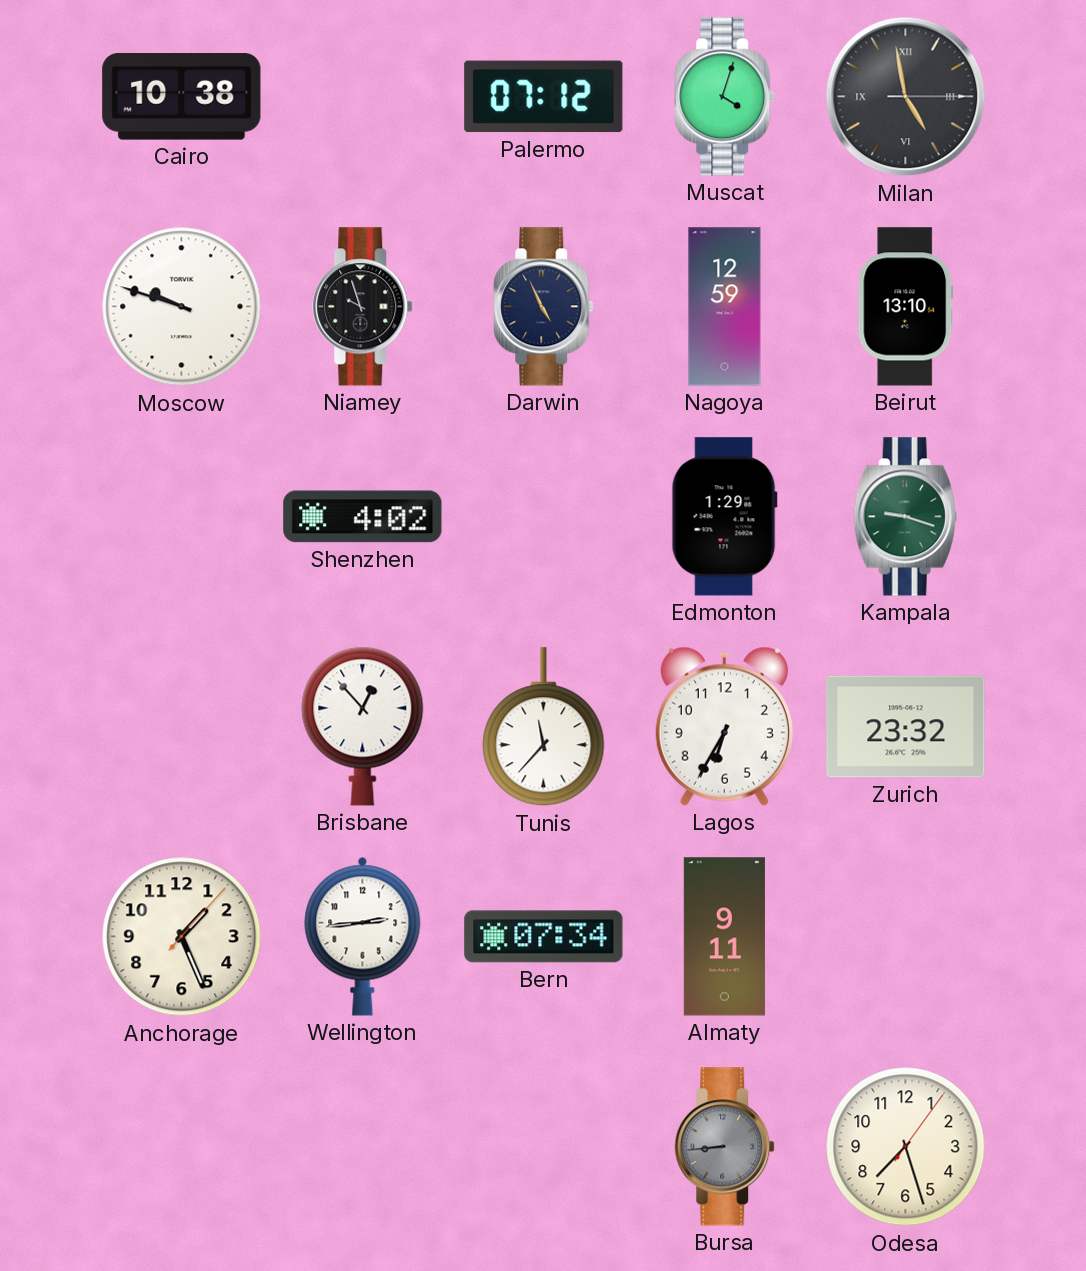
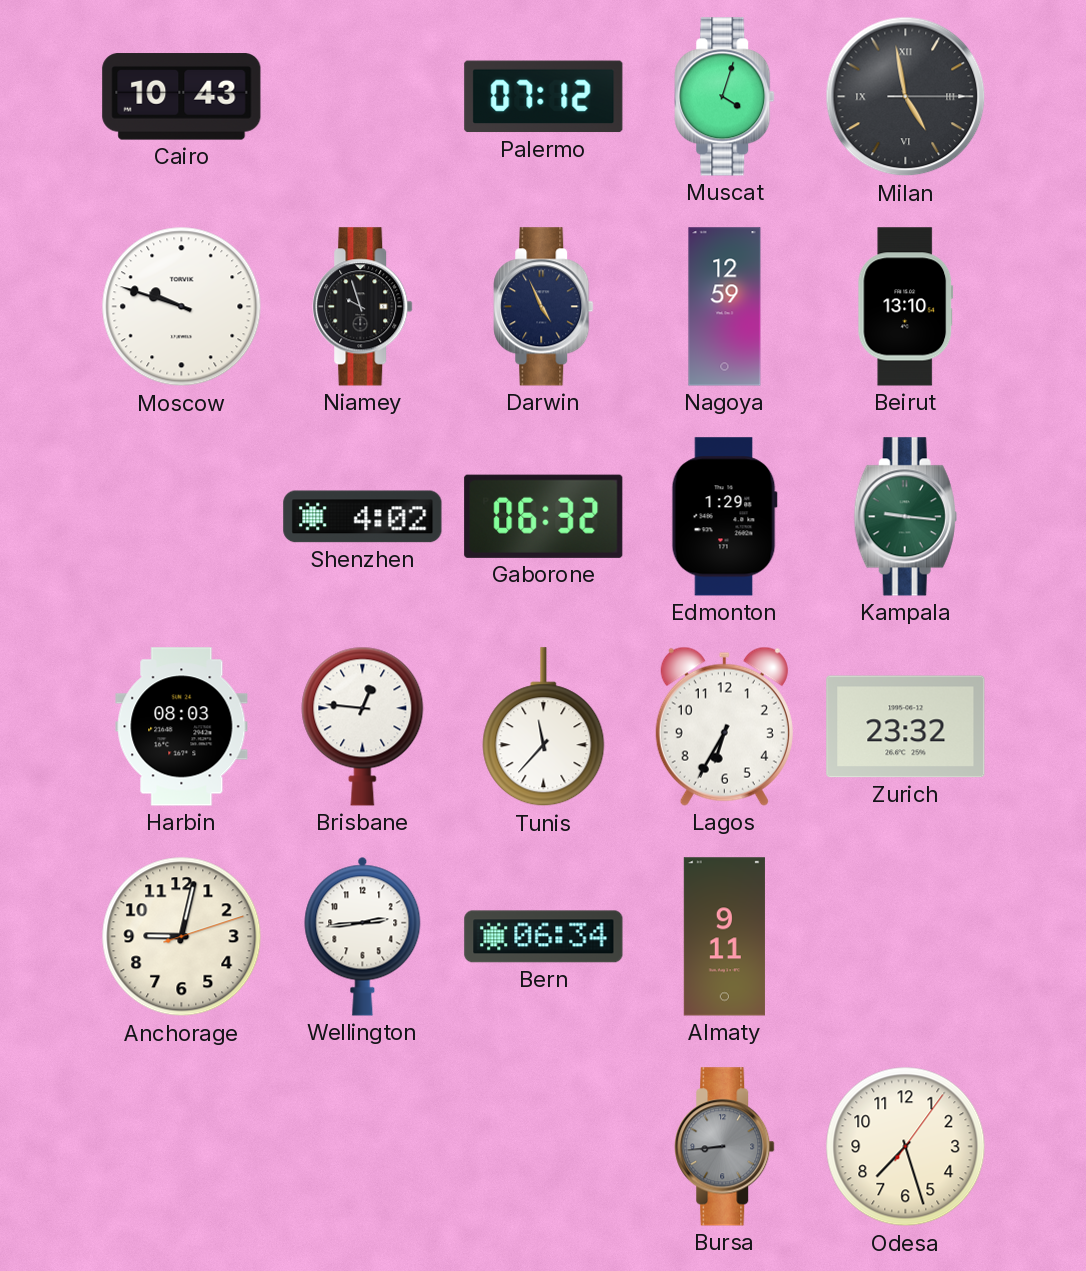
Cairo: 10:38 -> 10:43 (182, 97)
Gaborone: none -> 06:32 (544, 516)
Kampala: 9:18 -> 9:16 (905, 517)
Harbin: none -> 08:03 (182, 727)
Brisbane: 12:53 -> 12:46 (363, 726)
Anchorage: 1:26 -> 9:02 (182, 937)
Bern: 07:34 -> 06:34 (544, 937)
